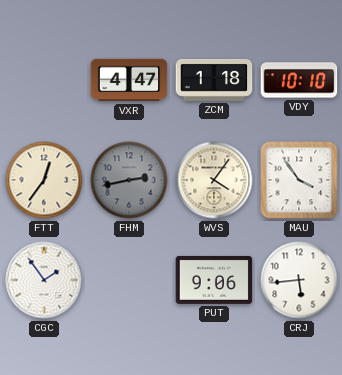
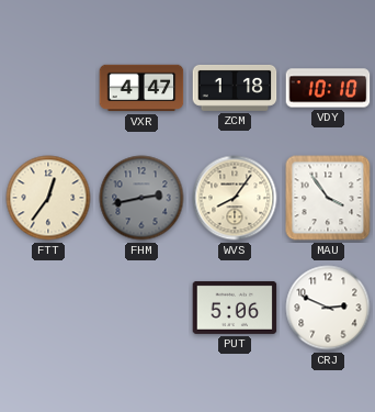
WVS: 4:06 -> 8:06 (235, 198)
CGC: 1:54 -> none (44, 280)
PUT: 9:06 -> 5:06 (235, 308)
CRJ: 5:44 -> 2:49 (328, 308)
